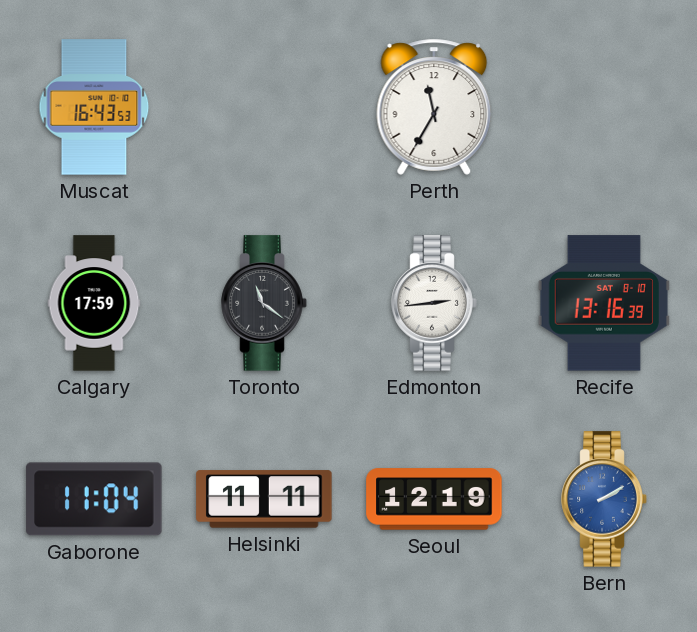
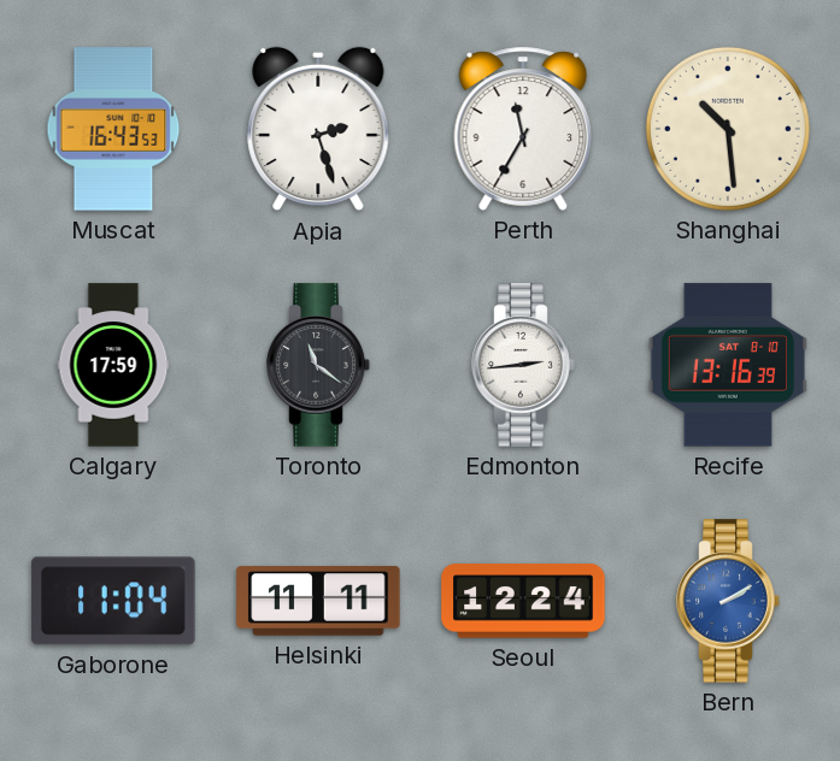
Apia: none -> 2:27 (318, 129)
Shanghai: none -> 10:29 (728, 129)
Seoul: 12:19 -> 12:24 (523, 601)
